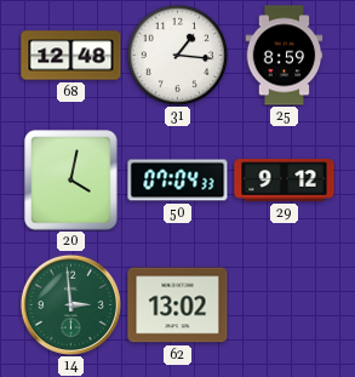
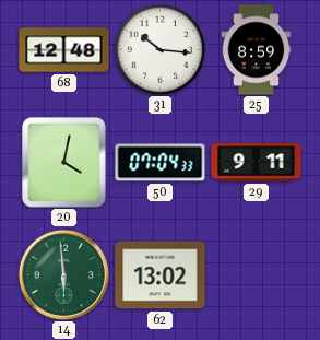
31: 1:16 -> 10:16 (159, 49)
29: 9:12 -> 9:11 (257, 163)
14: 2:59 -> 5:59 (63, 274)
